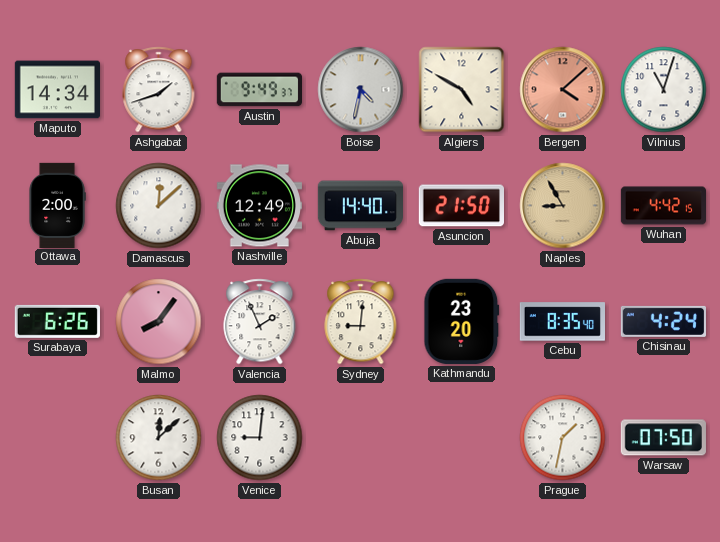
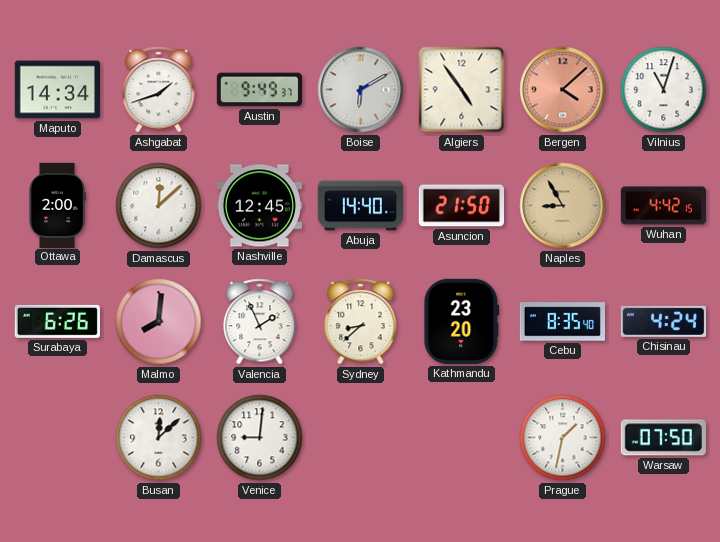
Boise: 4:32 -> 6:10 (361, 90)
Algiers: 4:50 -> 4:54 (462, 90)
Nashville: 12:49 -> 12:45 (259, 206)
Malmo: 8:06 -> 8:01 (159, 322)
Sydney: 9:01 -> 8:38 (361, 322)
